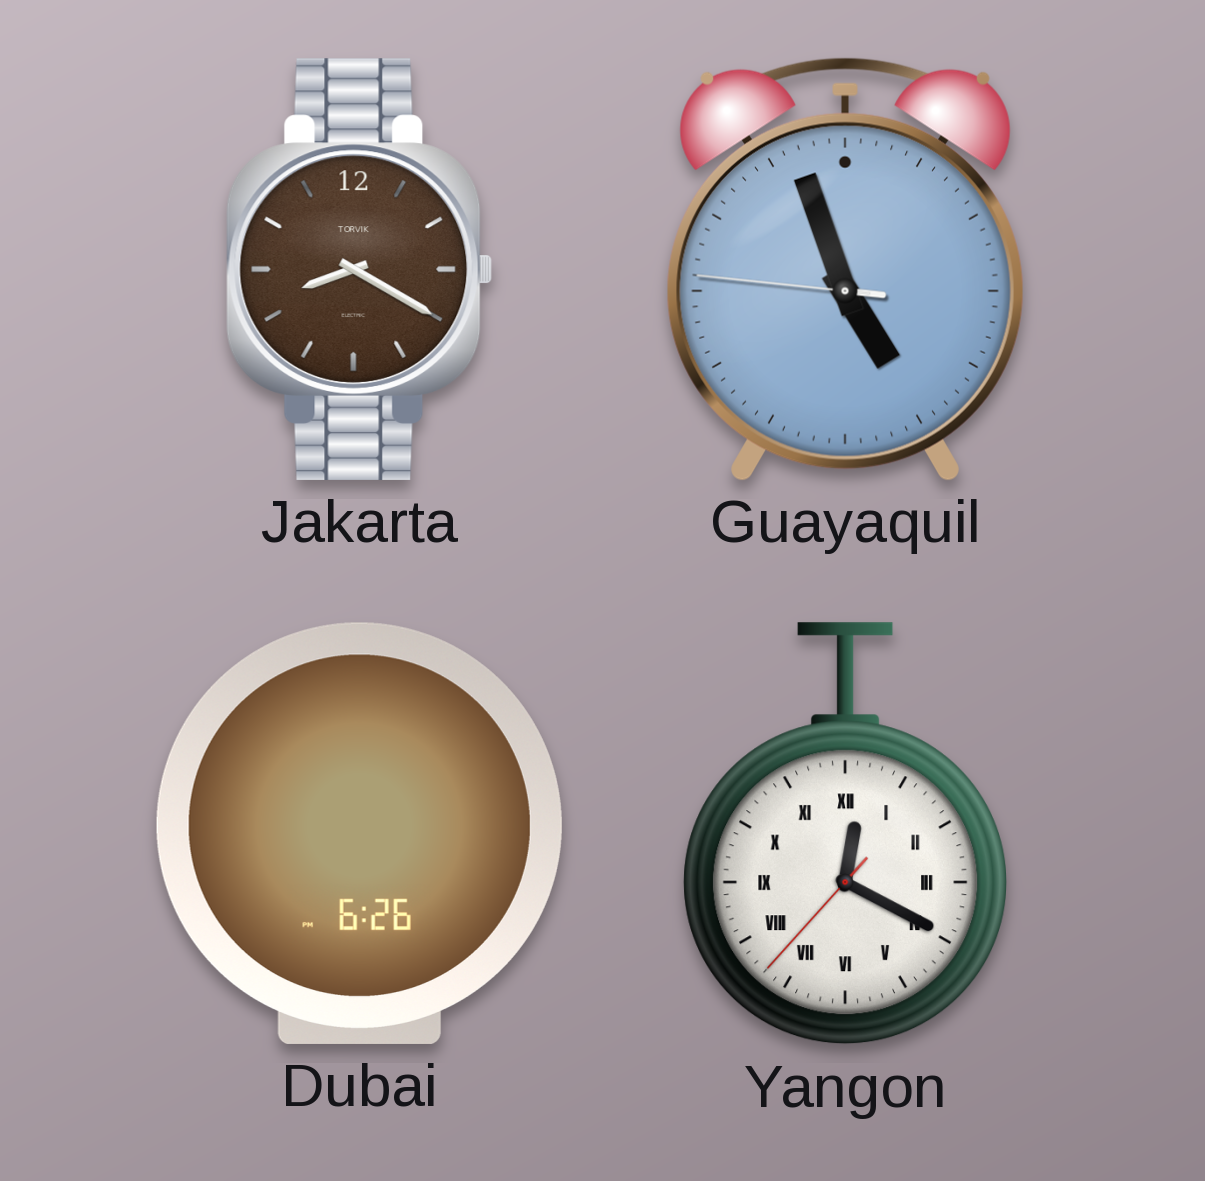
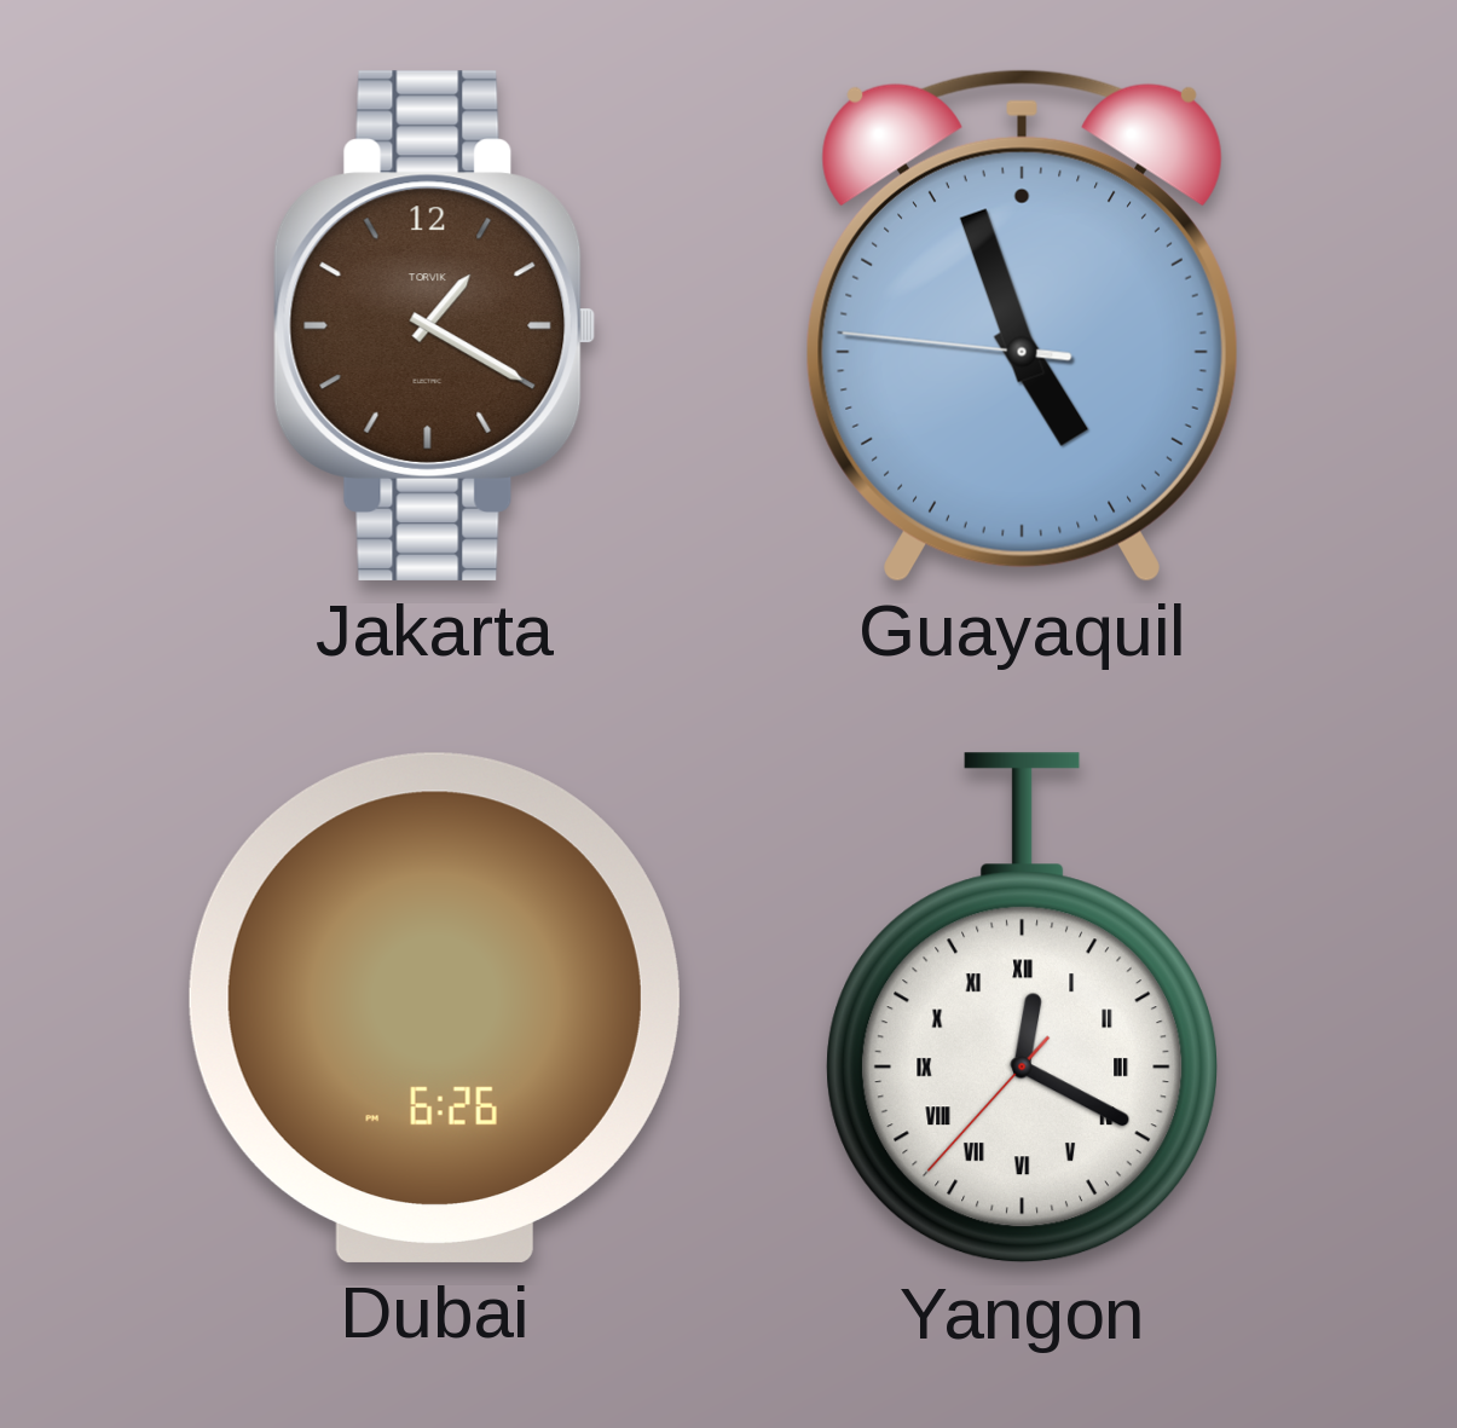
Jakarta: 8:20 -> 1:20 (435, 325)
